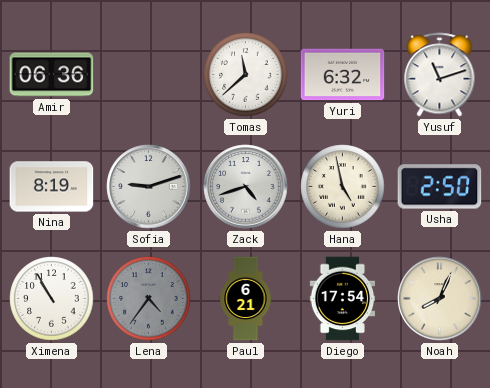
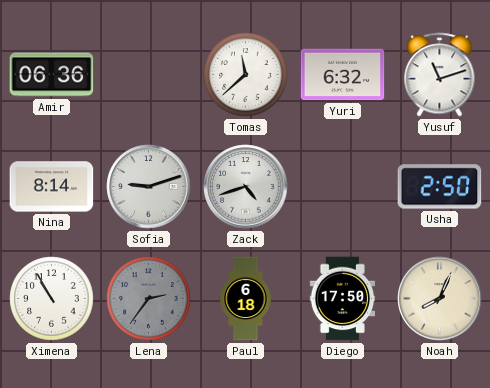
Nina: 8:19 -> 8:14 (52, 187)
Hana: 4:58 -> none (343, 187)
Lena: 4:36 -> 2:36 (149, 299)
Paul: 6:21 -> 6:18 (246, 299)
Diego: 17:54 -> 17:50 (343, 299)
